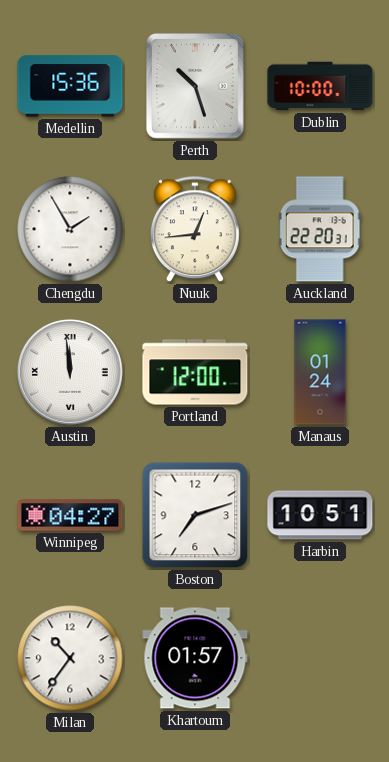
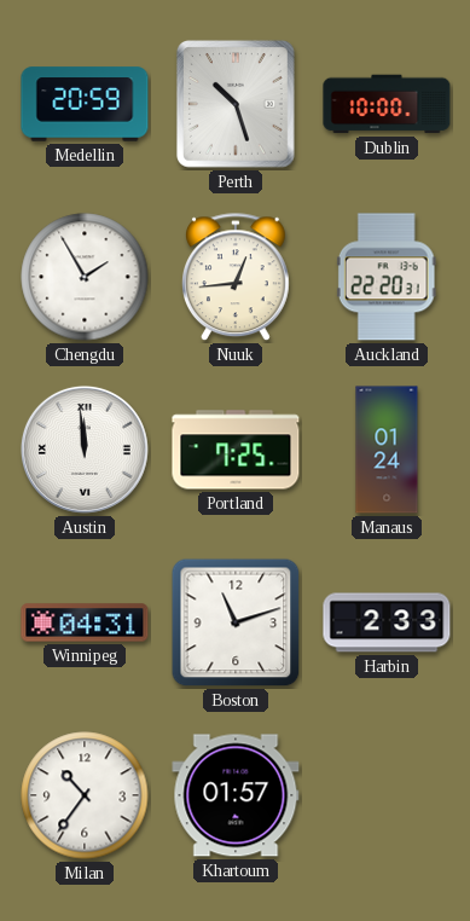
Medellin: 15:36 -> 20:59 (85, 104)
Portland: 12:00 -> 7:25 (236, 450)
Winnipeg: 04:27 -> 04:31 (85, 622)
Boston: 7:12 -> 11:12 (236, 622)
Harbin: 10:51 -> 2:33 (387, 622)
